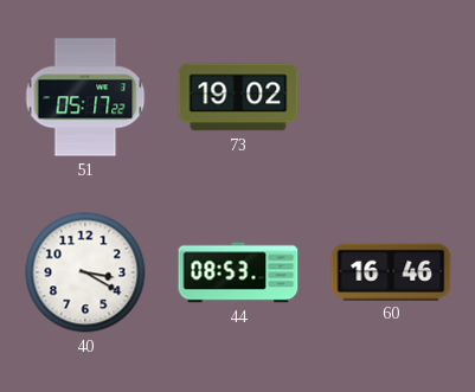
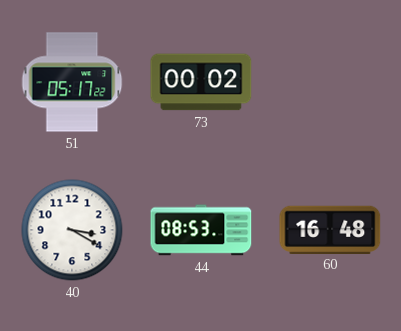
73: 19:02 -> 00:02 (201, 82)
60: 16:46 -> 16:48 (330, 229)
